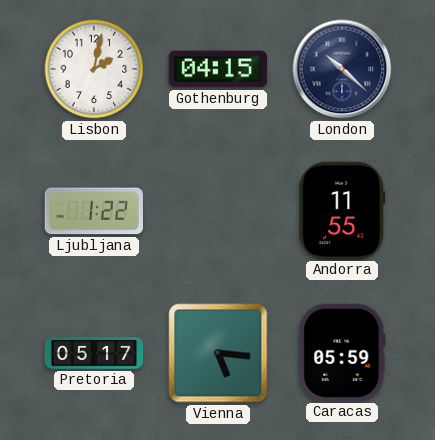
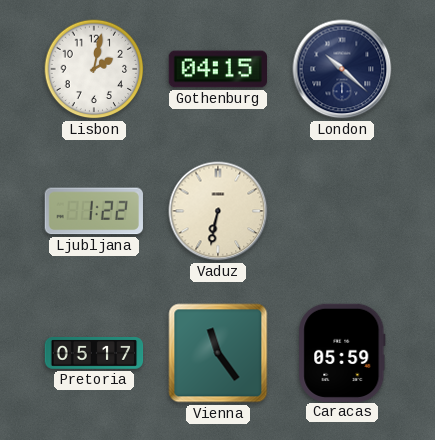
Vaduz: none -> 6:32 (218, 211)
Andorra: 11:55 -> none (342, 210)
Vienna: 5:16 -> 11:24 (218, 353)
